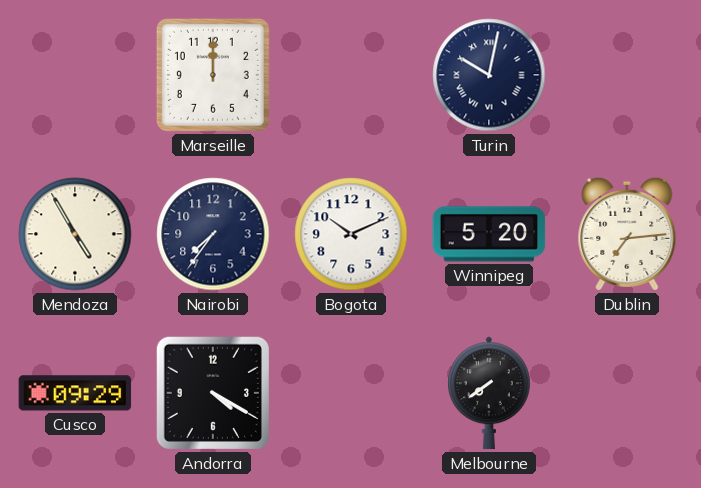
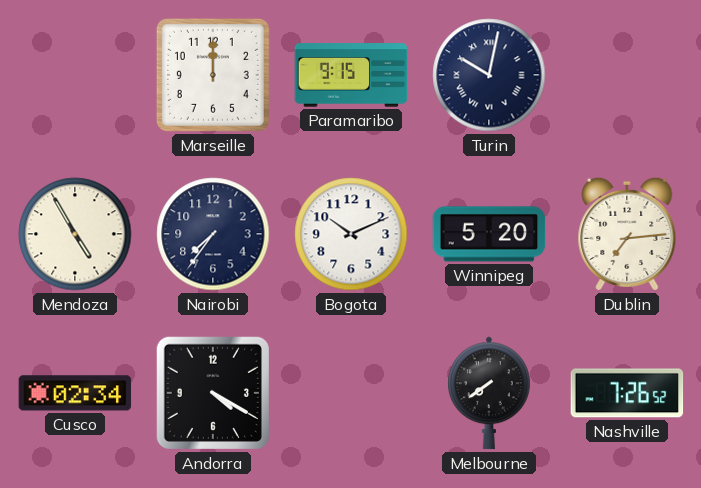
Paramaribo: none -> 9:15 (351, 75)
Cusco: 09:29 -> 02:34 (75, 393)
Nashville: none -> 7:26 (627, 393)
